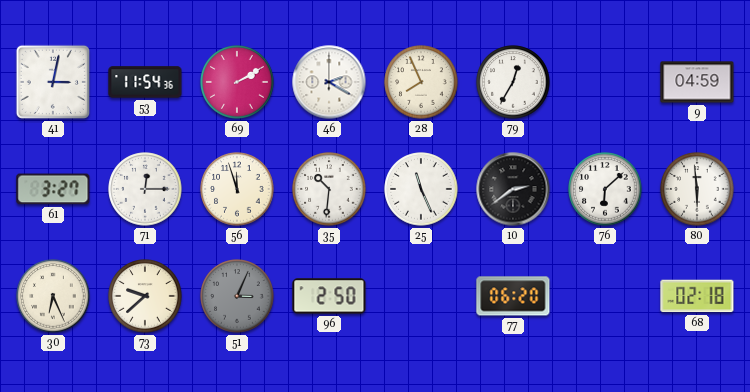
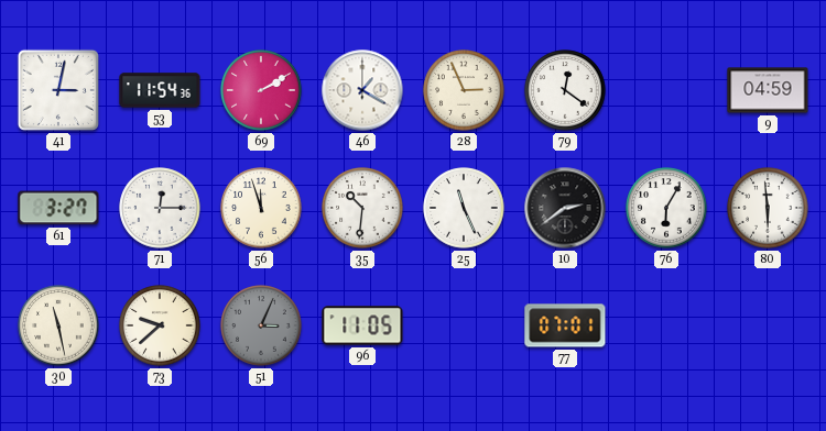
46: 2:20 -> 1:20 (362, 90)
28: 7:56 -> 2:56 (464, 90)
79: 12:35 -> 12:21 (565, 90)
76: 6:08 -> 6:05 (666, 208)
30: 6:26 -> 11:28 (58, 325)
96: 2:50 -> 11:05 (362, 325)
77: 06:20 -> 07:01 (565, 325)
68: 02:18 -> none (697, 296)
